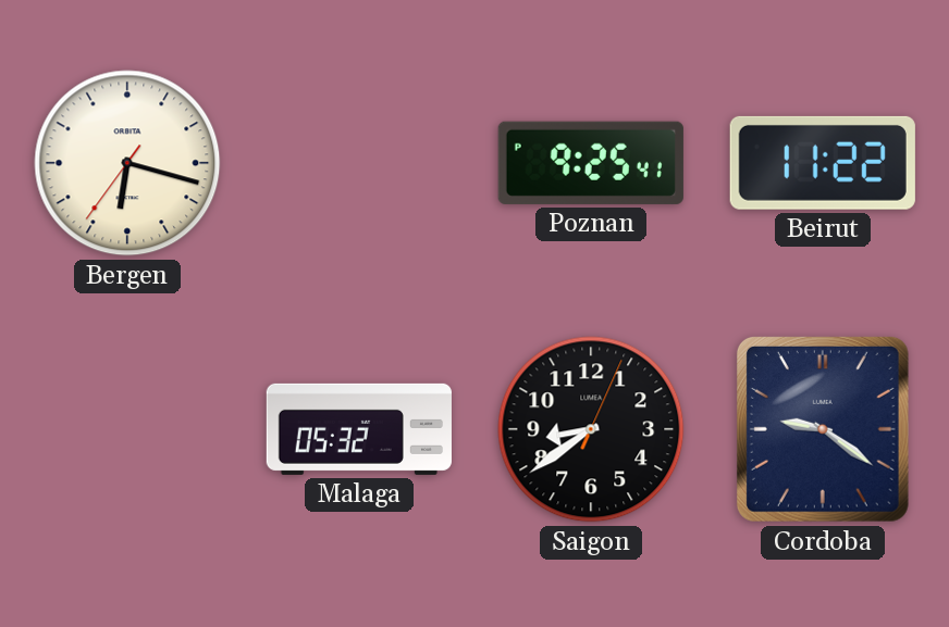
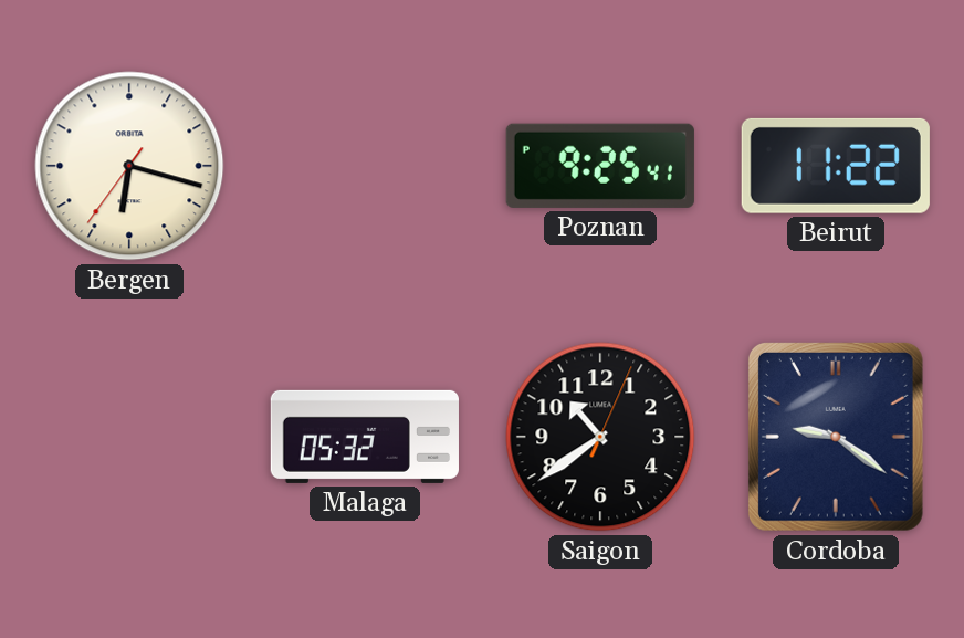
Saigon: 8:39 -> 10:39 (600, 437)
